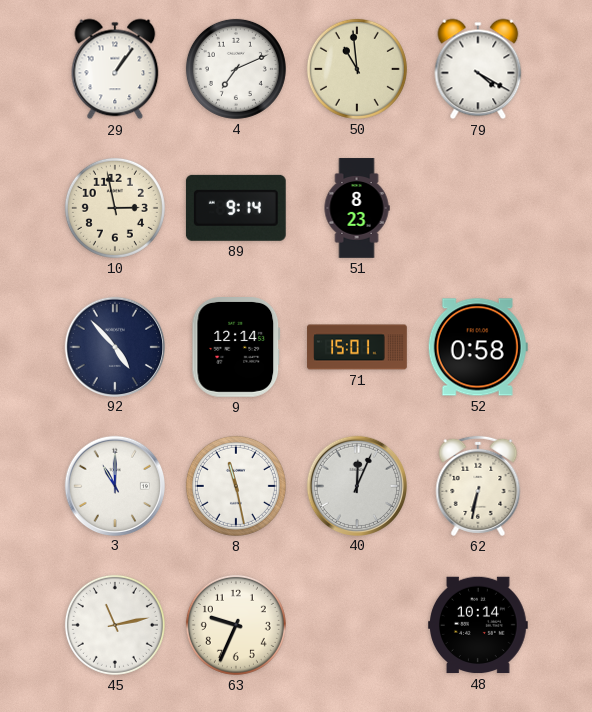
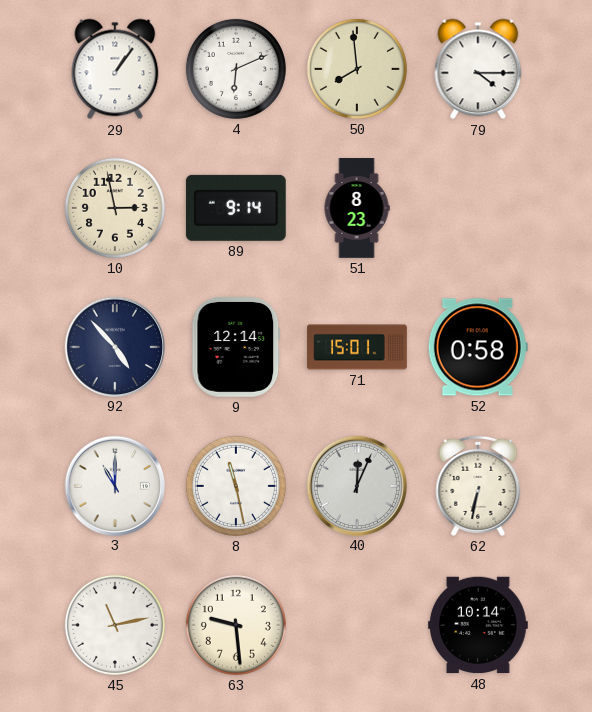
4: 7:11 -> 6:11 (236, 69)
50: 10:59 -> 7:59 (357, 69)
79: 4:20 -> 4:15 (478, 69)
63: 9:34 -> 9:29 (236, 625)
